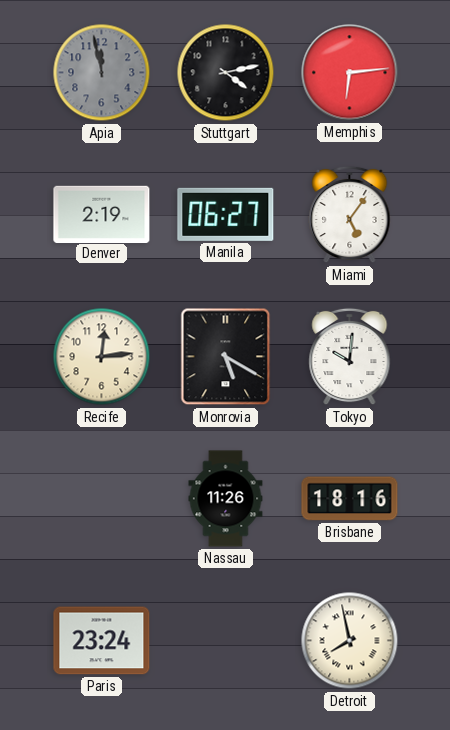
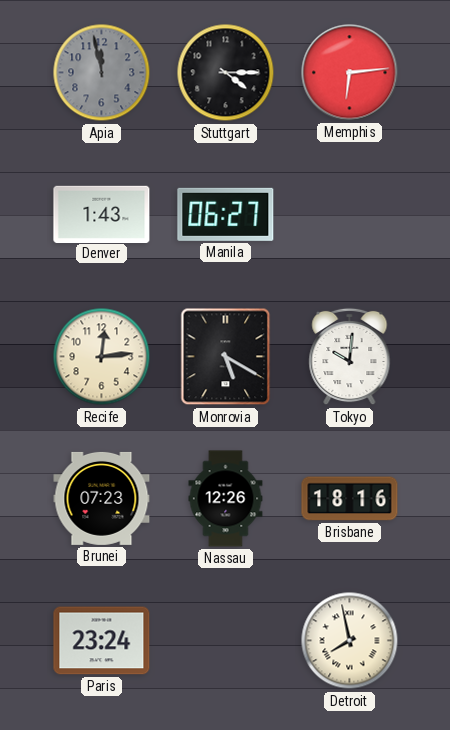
Stuttgart: 4:13 -> 4:15 (226, 73)
Denver: 2:19 -> 1:43 (102, 214)
Miami: 5:06 -> none (350, 215)
Brunei: none -> 07:23 (102, 498)
Nassau: 11:26 -> 12:26 (226, 499)
